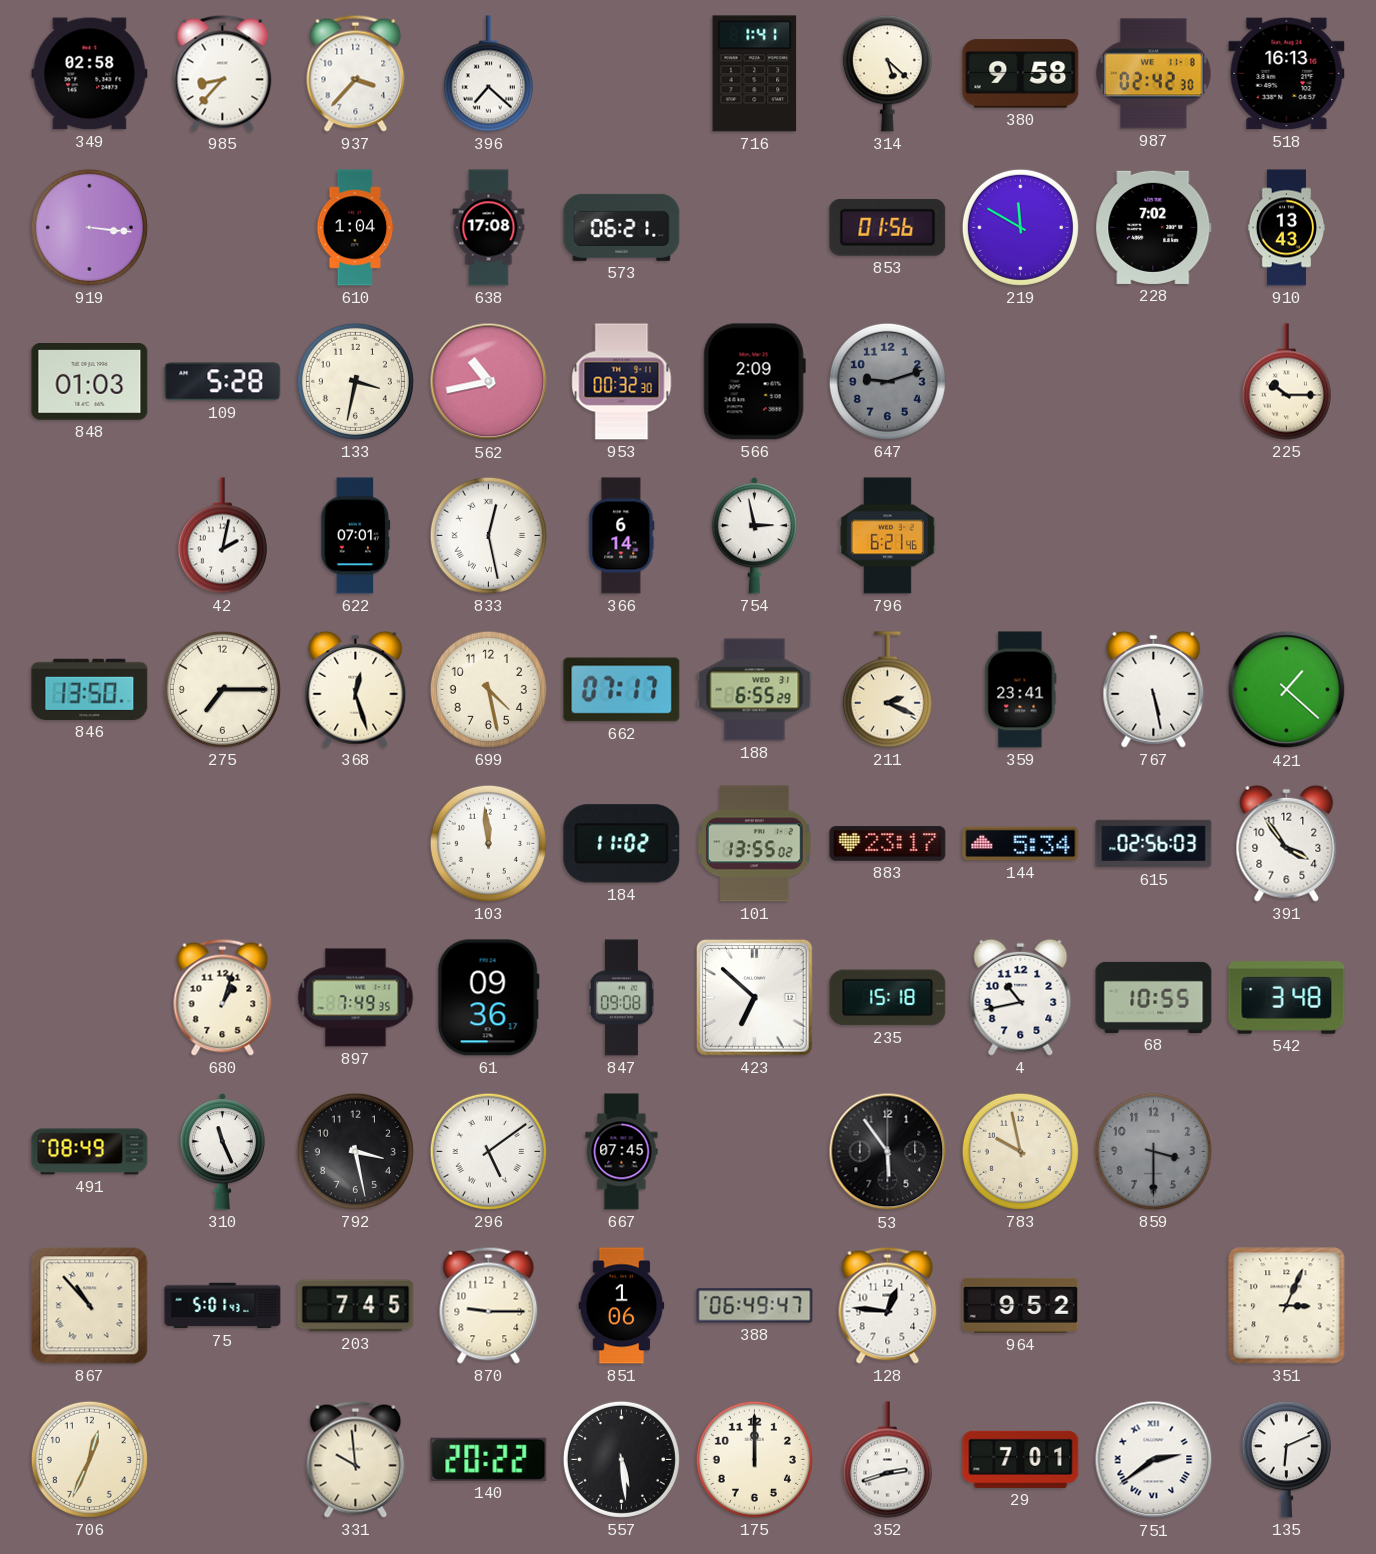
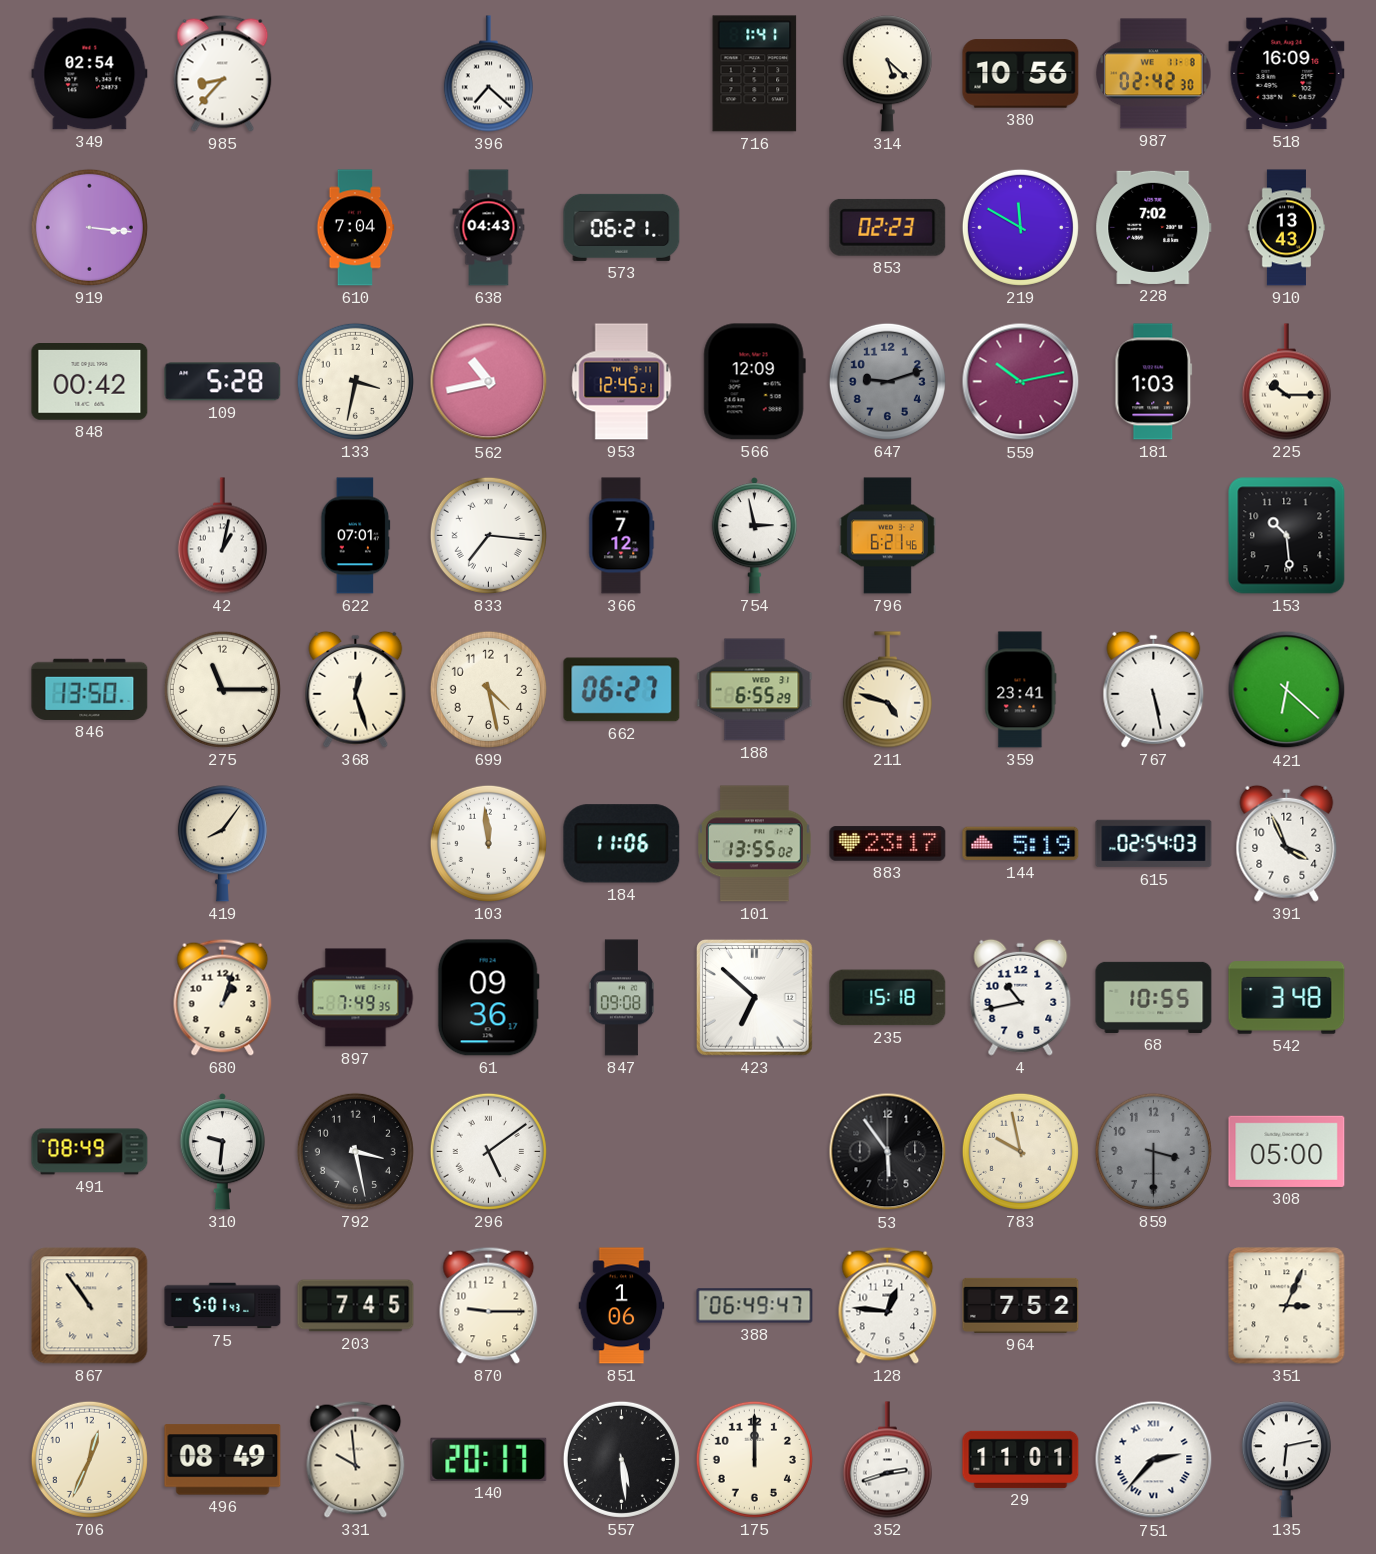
349: 02:58 -> 02:54 (90, 74)
937: 3:37 -> none (356, 73)
380: 9:58 -> 10:56 (1021, 74)
518: 16:13 -> 16:09 (1287, 74)
610: 1:04 -> 7:04 (356, 228)
638: 17:08 -> 04:43 (489, 228)
853: 01:56 -> 02:23 (888, 227)
848: 01:03 -> 00:42 (90, 382)
953: 00:32 -> 12:45 (622, 382)
566: 2:09 -> 12:09 (754, 382)
559: none -> 10:13 (1021, 382)
181: none -> 1:03 (1154, 382)
42: 2:02 -> 1:02 (222, 536)
833: 12:28 -> 7:16 (488, 535)
366: 6:14 -> 7:12 (622, 536)
153: none -> 10:29 (1287, 536)
275: 7:15 -> 11:15 (222, 689)
662: 07:17 -> 06:27 (622, 690)
211: 2:19 -> 4:48 (887, 690)
421: 1:22 -> 6:22 (1287, 690)
419: none -> 8:06 (222, 844)
184: 11:02 -> 11:06 (622, 844)
144: 5:34 -> 5:19 (1021, 844)
615: 02:56 -> 02:54 (1154, 844)
391: 3:54 -> 3:56 (1287, 843)
310: 11:26 -> 9:31 (222, 1152)
667: 07:45 -> none (622, 1152)
308: none -> 05:00 (1287, 1151)
867: 10:53 -> 10:54 (90, 1306)
964: 9:52 -> 7:52 (1021, 1305)
496: none -> 08:49 (223, 1460)
140: 20:22 -> 20:17 (489, 1459)
29: 7:01 -> 11:01 (1021, 1459)
751: 2:39 -> 2:37 (1154, 1460)
135: 6:11 -> 6:13 (1286, 1460)
